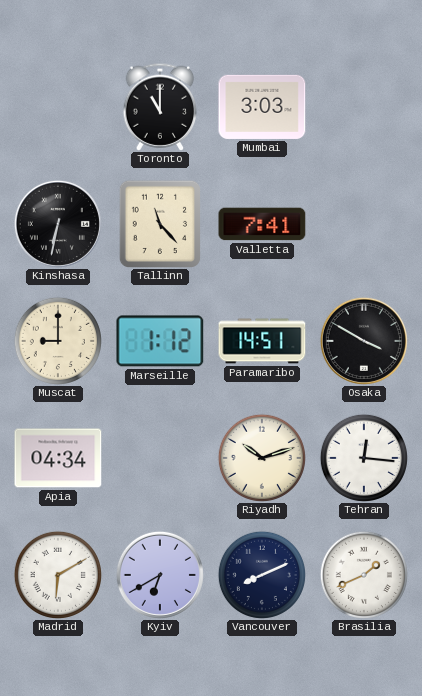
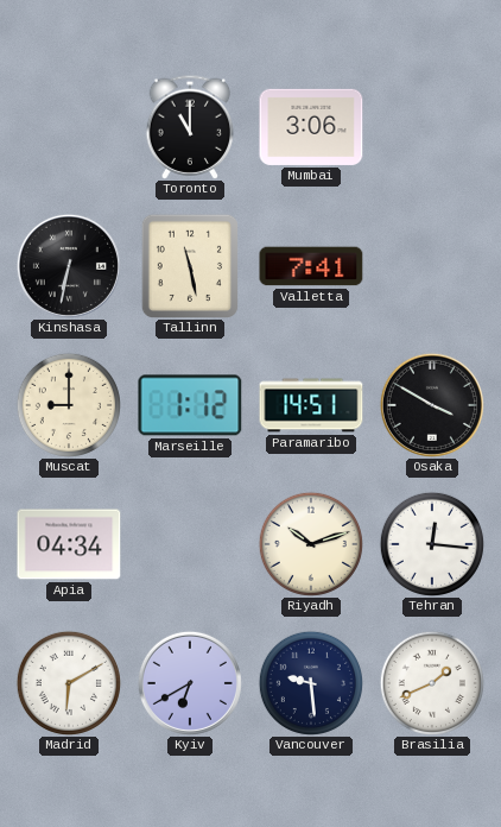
Mumbai: 3:03 -> 3:06 (311, 127)
Tallinn: 11:23 -> 11:28 (189, 265)
Vancouver: 8:11 -> 9:29 (311, 683)
